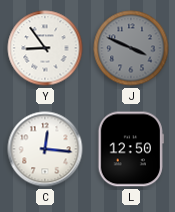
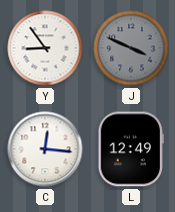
L: 12:50 -> 12:49 (131, 149)
